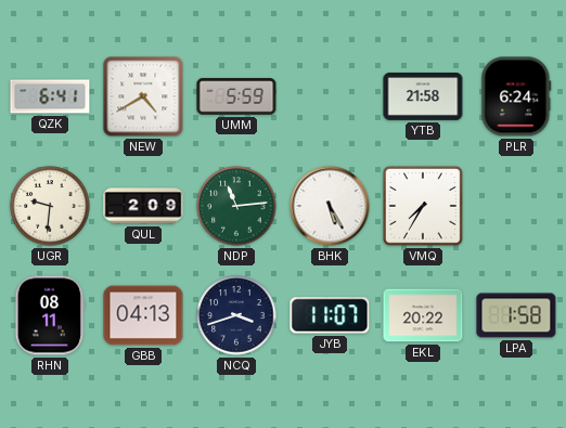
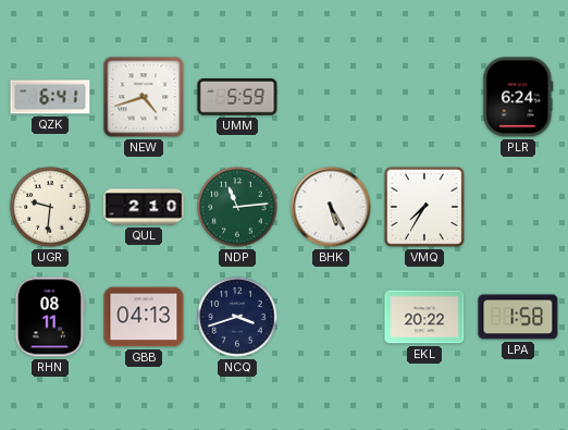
NEW: 4:40 -> 4:42 (144, 97)
YTB: 21:58 -> none (423, 98)
QUL: 2:09 -> 2:10 (144, 207)
JYB: 11:07 -> none (330, 315)
